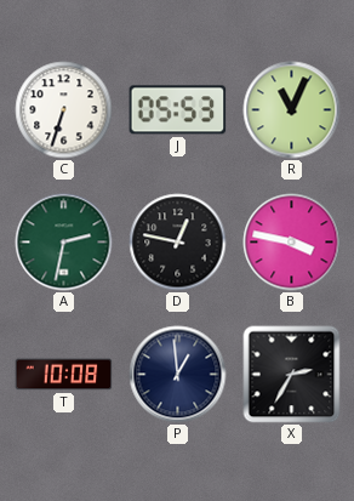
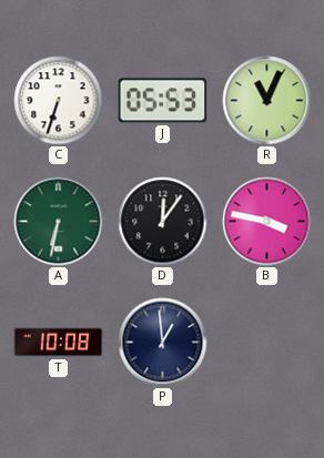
A: 2:32 -> 6:32 (59, 222)
D: 12:47 -> 12:06 (163, 222)
X: 2:35 -> none (292, 375)
